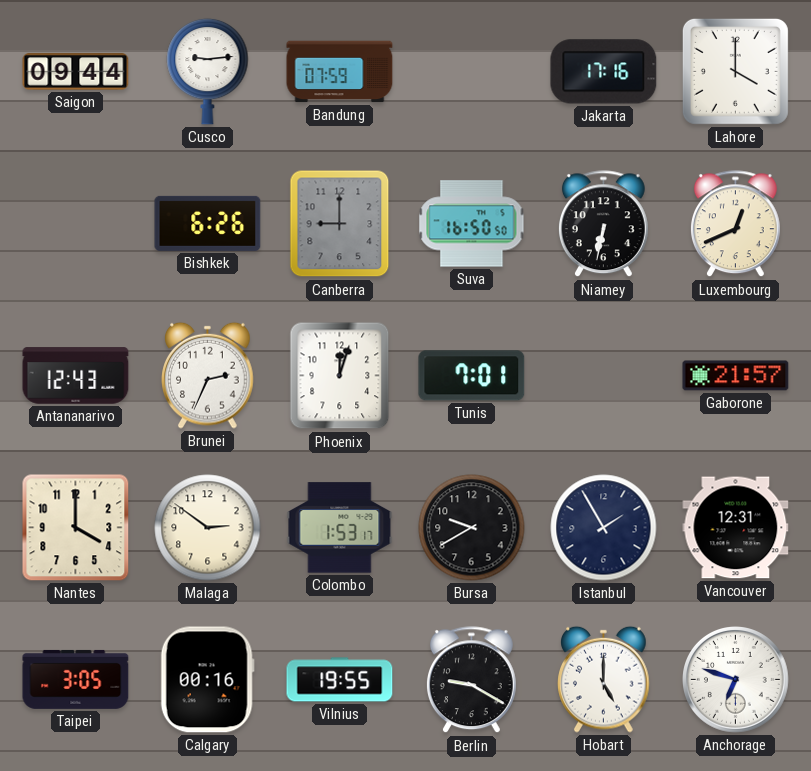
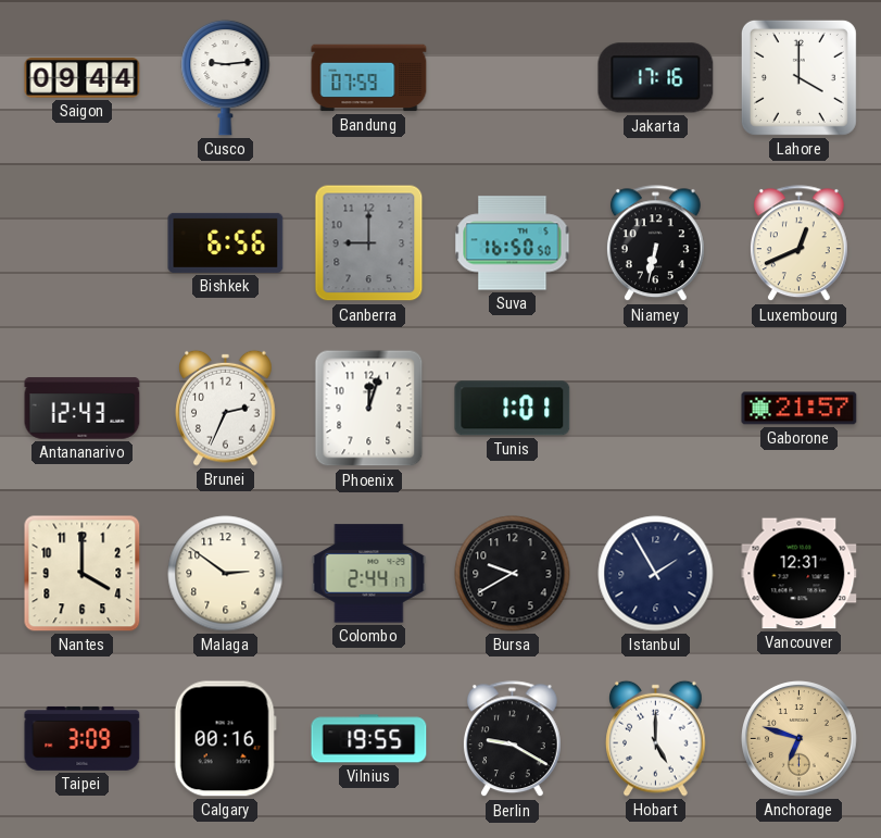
Bishkek: 6:26 -> 6:56 (226, 242)
Tunis: 7:01 -> 1:01 (513, 409)
Colombo: 1:53 -> 2:44 (369, 574)
Taipei: 3:05 -> 3:09 (83, 738)
Anchorage dial: white -> champagne (800, 739)
